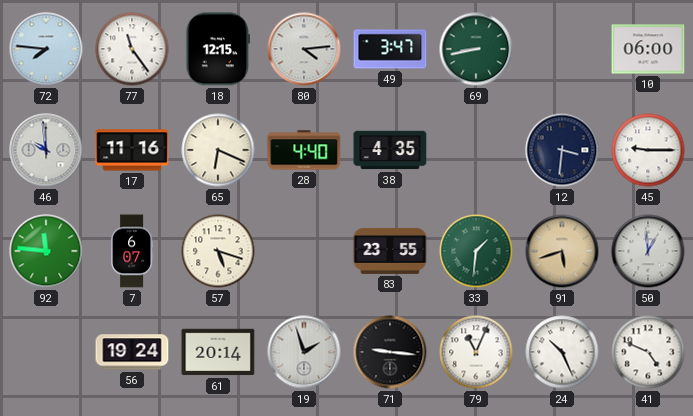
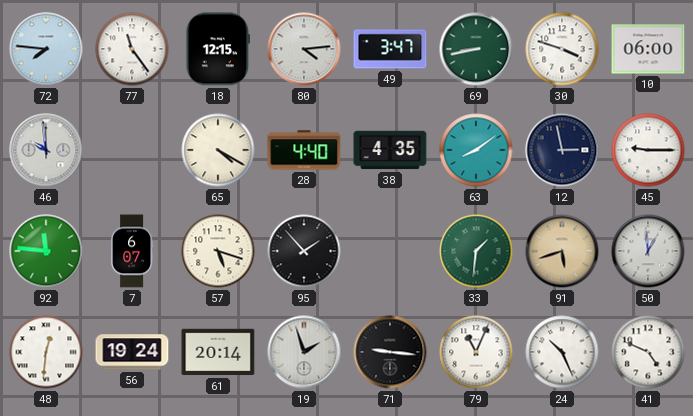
30: none -> 3:48 (562, 49)
17: 11:16 -> none (132, 150)
65: 6:19 -> 4:20 (218, 150)
63: none -> 8:09 (476, 150)
12: 3:31 -> 2:58 (562, 150)
95: none -> 1:53 (304, 251)
83: 23:55 -> none (390, 251)
48: none -> 12:31 (46, 352)
